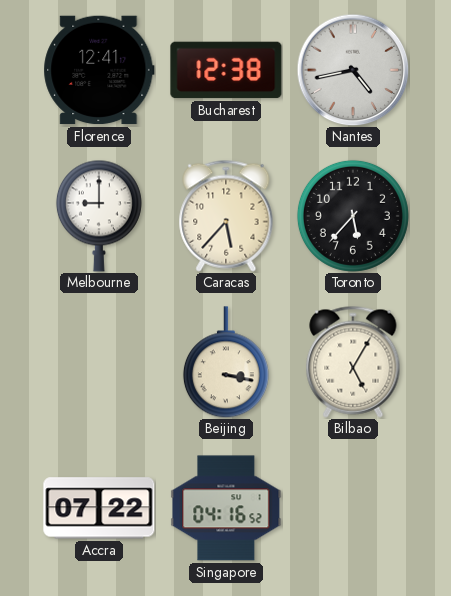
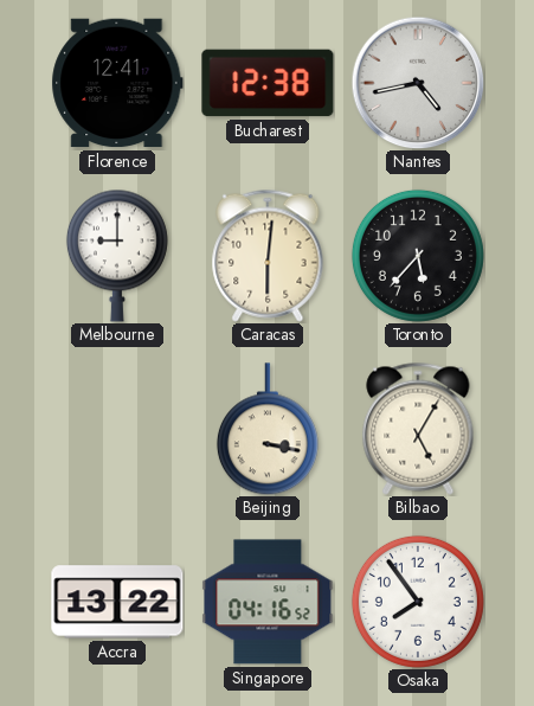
Caracas: 5:37 -> 6:01 (268, 256)
Accra: 07:22 -> 13:22 (117, 602)
Osaka: none -> 7:54 (418, 602)
